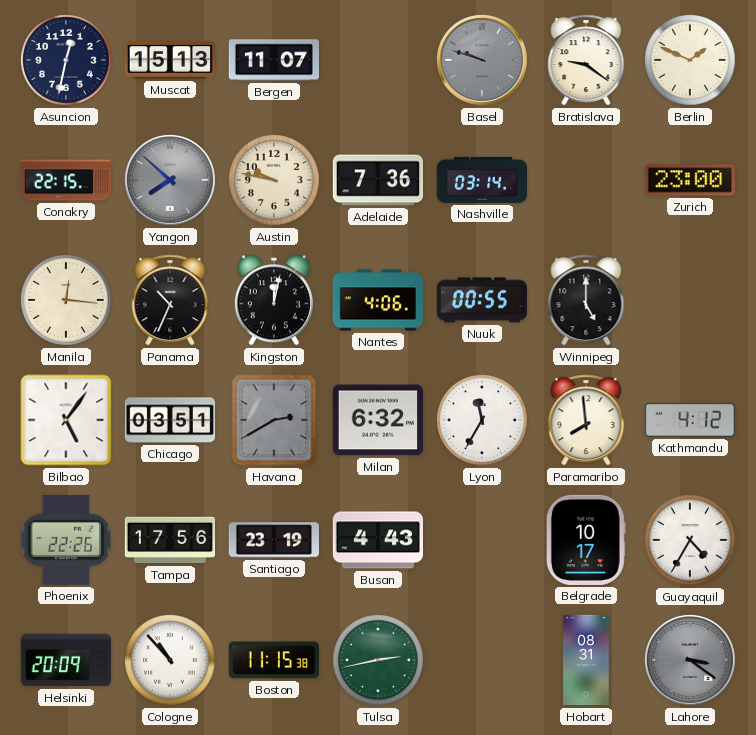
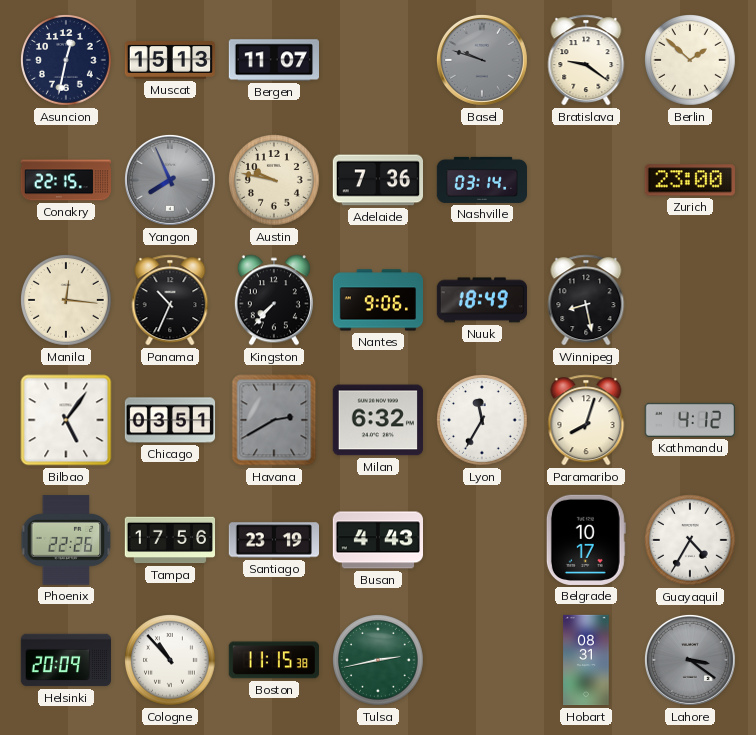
Berlin: 1:49 -> 1:52 (691, 61)
Yangon: 7:52 -> 7:56 (170, 180)
Kingston: 12:02 -> 7:37 (274, 300)
Nantes: 4:06 -> 9:06 (377, 300)
Nuuk: 00:55 -> 18:49 (481, 300)
Winnipeg: 5:00 -> 8:28 (586, 300)
Paramaribo: 7:59 -> 8:03 (586, 420)
